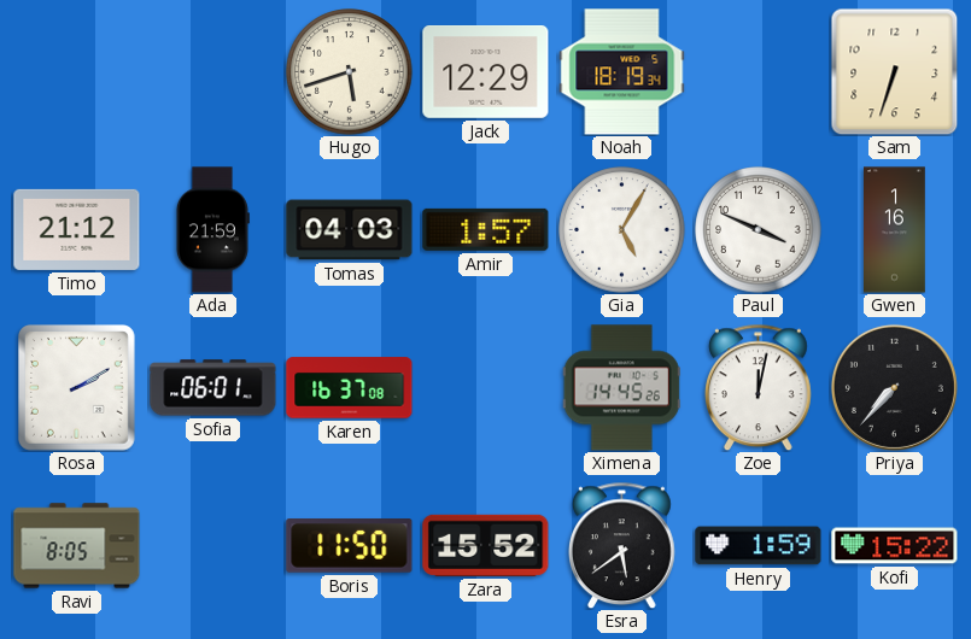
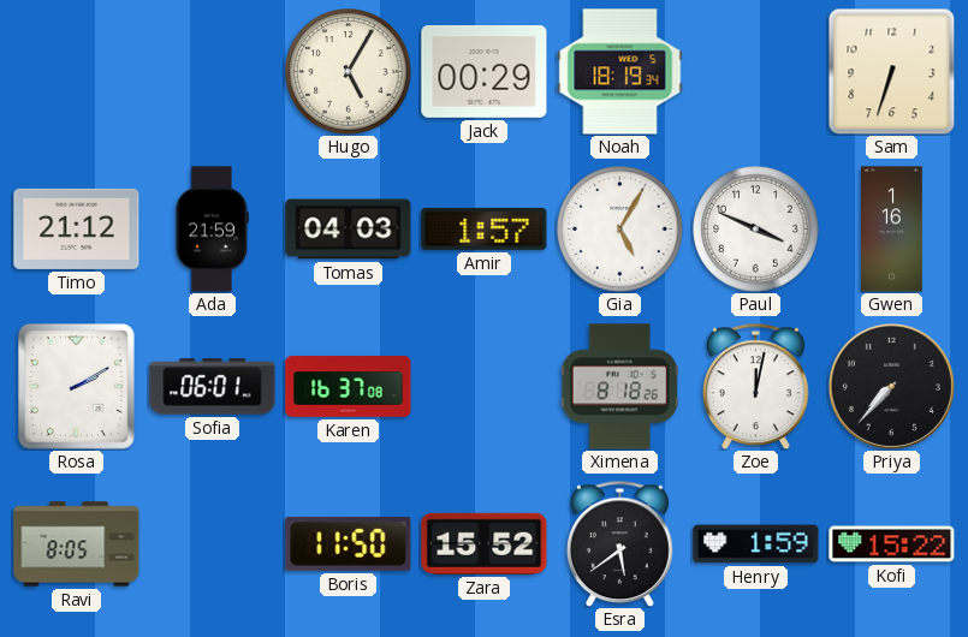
Hugo: 5:42 -> 5:05 (349, 72)
Jack: 12:29 -> 00:29 (485, 72)
Ximena: 14:45 -> 8:18 (619, 387)
